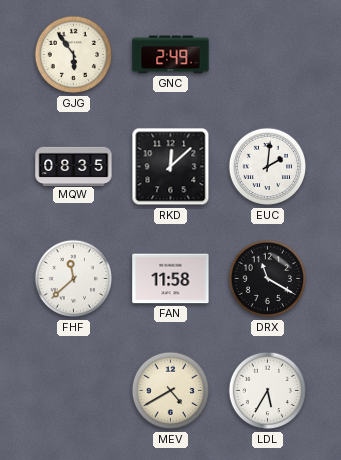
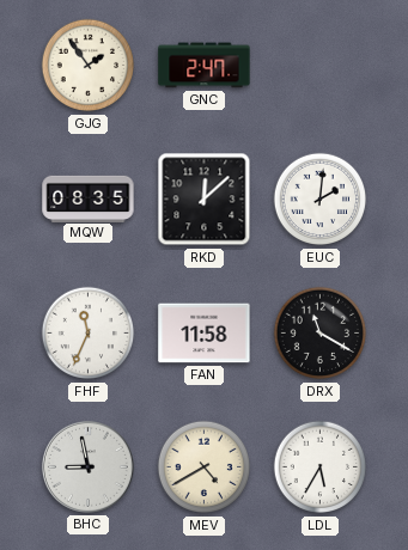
GJG: 5:54 -> 1:54 (89, 66)
GNC: 2:49 -> 2:47 (205, 66)
FHF: 11:38 -> 11:34 (89, 334)
BHC: none -> 8:58 (87, 466)
